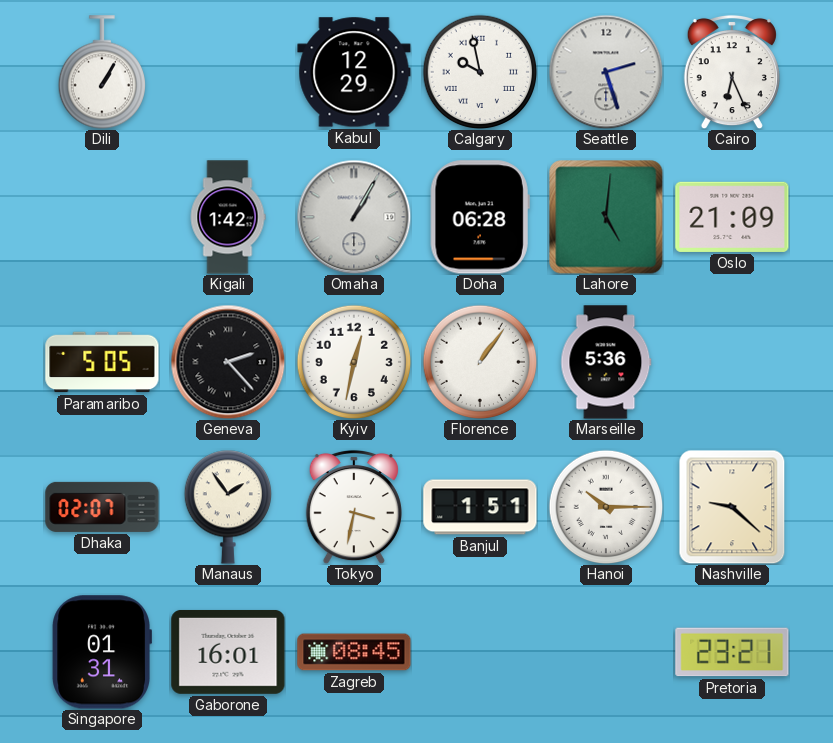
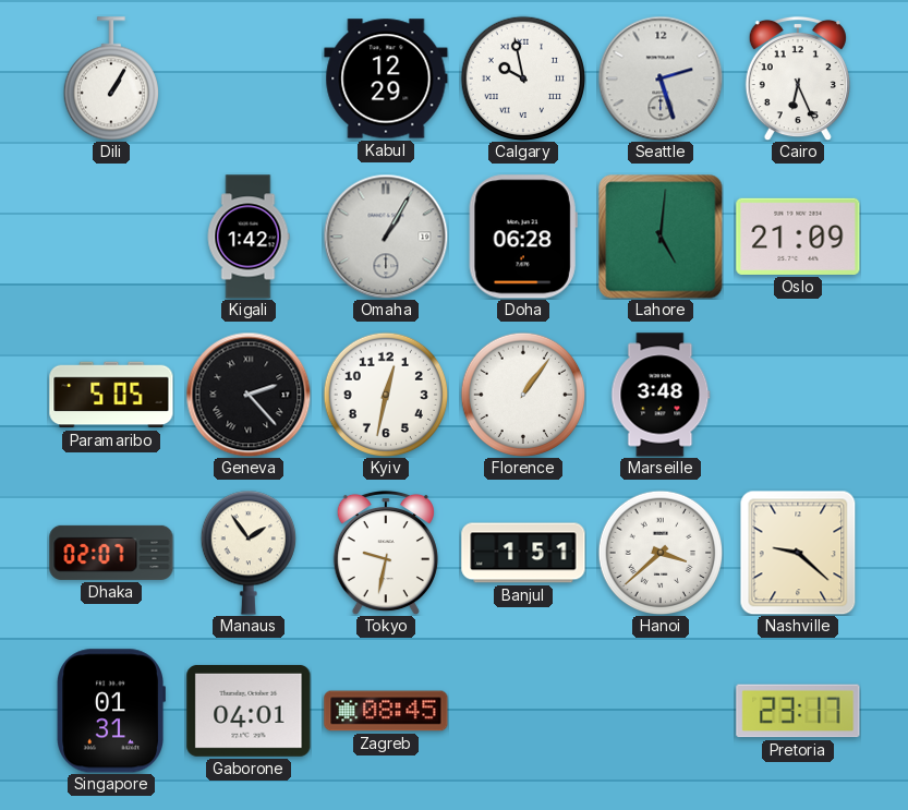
Marseille: 5:36 -> 3:48 (661, 395)
Tokyo: 3:32 -> 9:32 (386, 553)
Hanoi: 10:15 -> 3:38 (661, 553)
Gaborone: 16:01 -> 04:01 (249, 711)
Pretoria: 23:21 -> 23:17 (798, 711)
